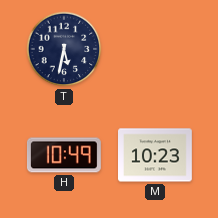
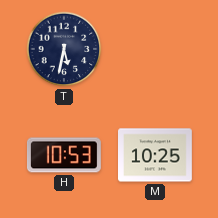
H: 10:49 -> 10:53 (65, 155)
M: 10:23 -> 10:25 (156, 155)
